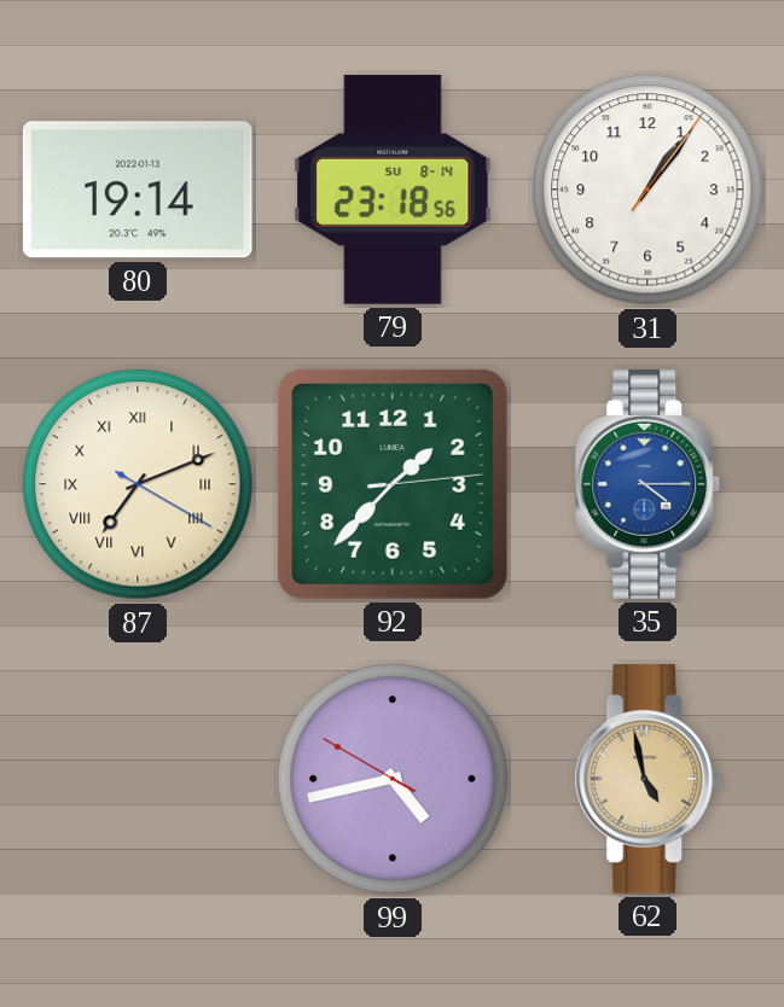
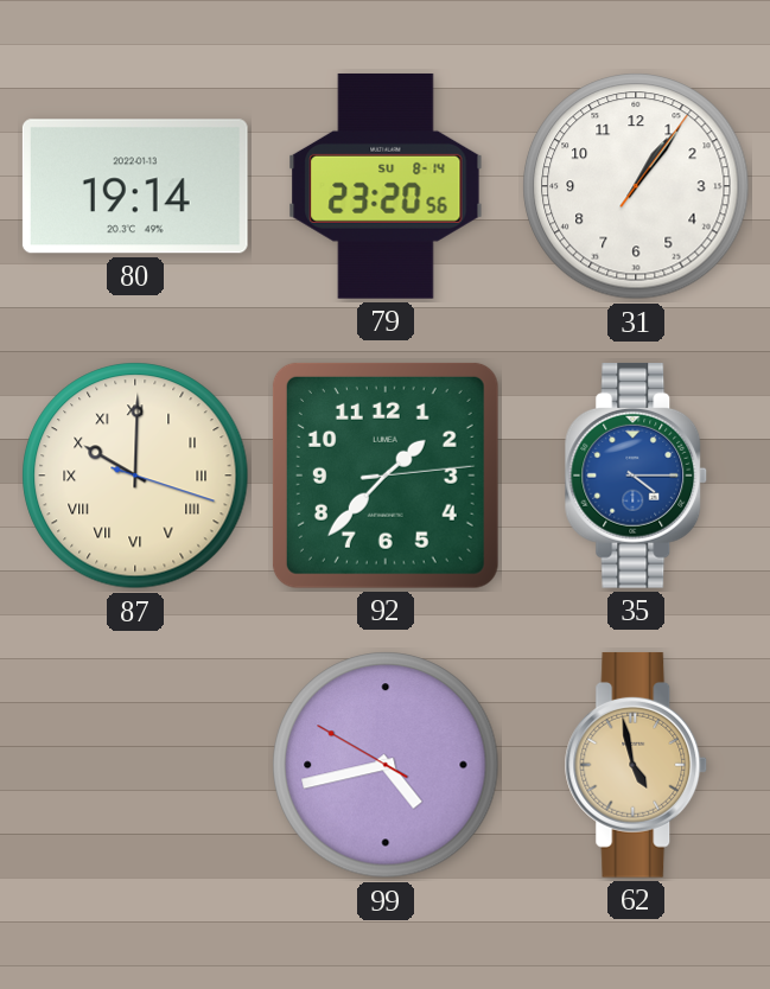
79: 23:18 -> 23:20 (386, 186)
87: 7:11 -> 10:00 (135, 476)
